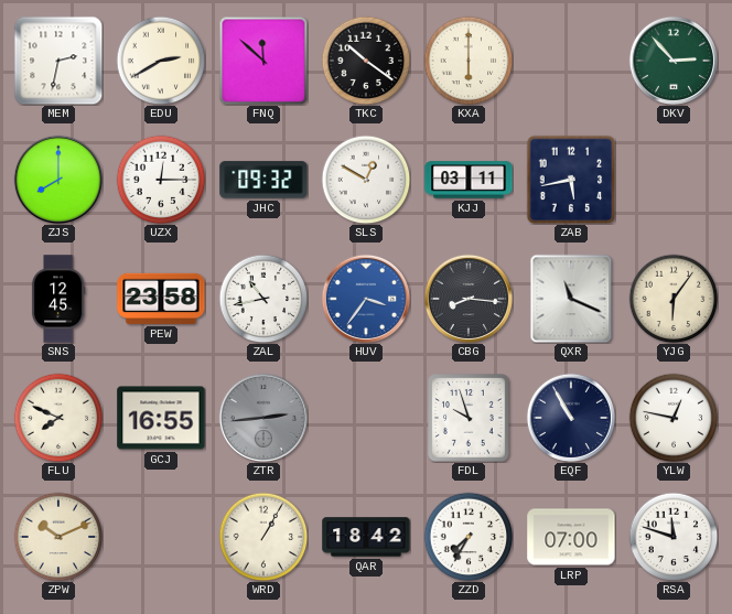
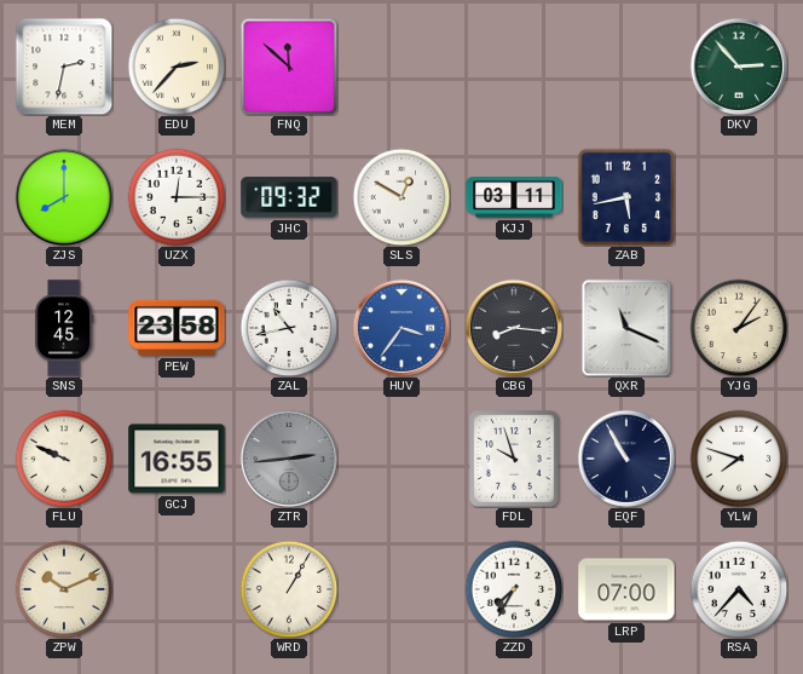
EDU: 2:40 -> 2:37 (177, 67)
TKC: 10:21 -> none (366, 61)
KXA: 6:00 -> none (469, 61)
YJG: 6:06 -> 2:06 (739, 328)
FLU: 7:49 -> 9:49 (64, 459)
YLW: 12:47 -> 7:48 (739, 459)
QAR: 18:42 -> none (366, 537)
RSA: 11:48 -> 4:37 (739, 589)
